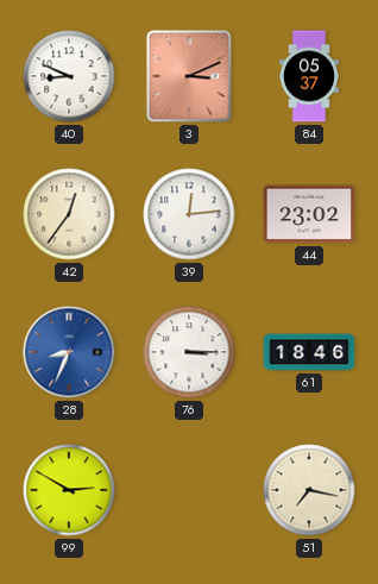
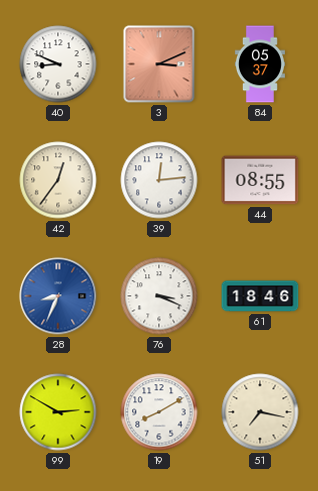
44: 23:02 -> 08:55 (260, 180)
76: 3:15 -> 3:19 (159, 296)
19: none -> 8:10 (159, 412)
